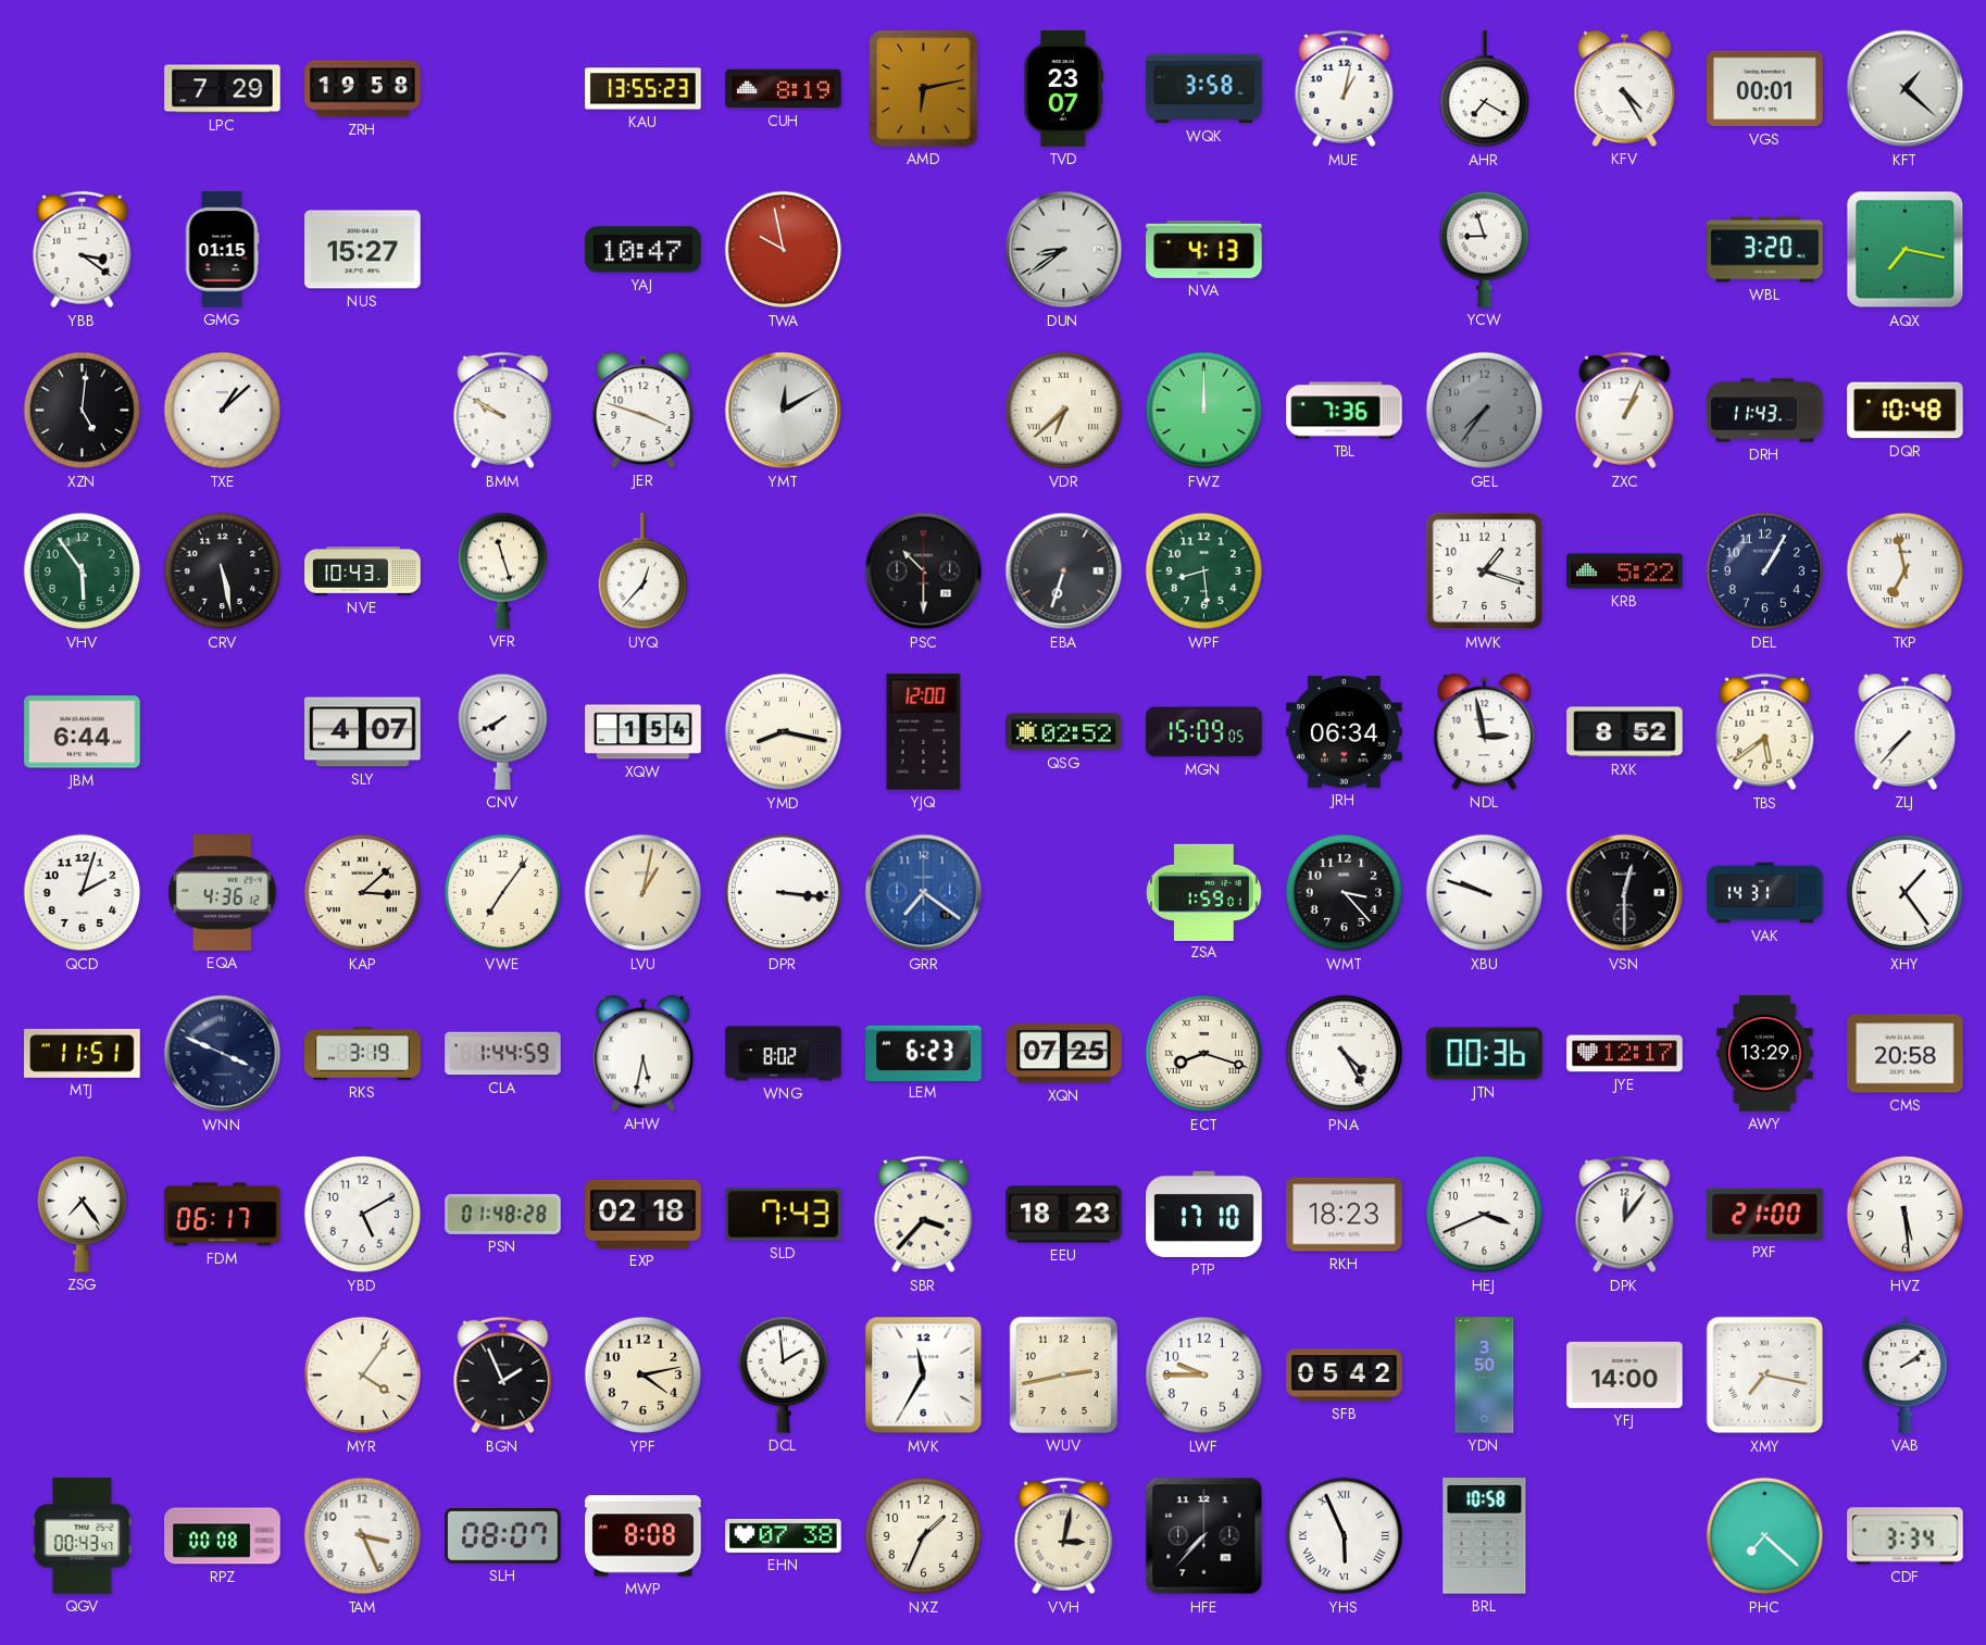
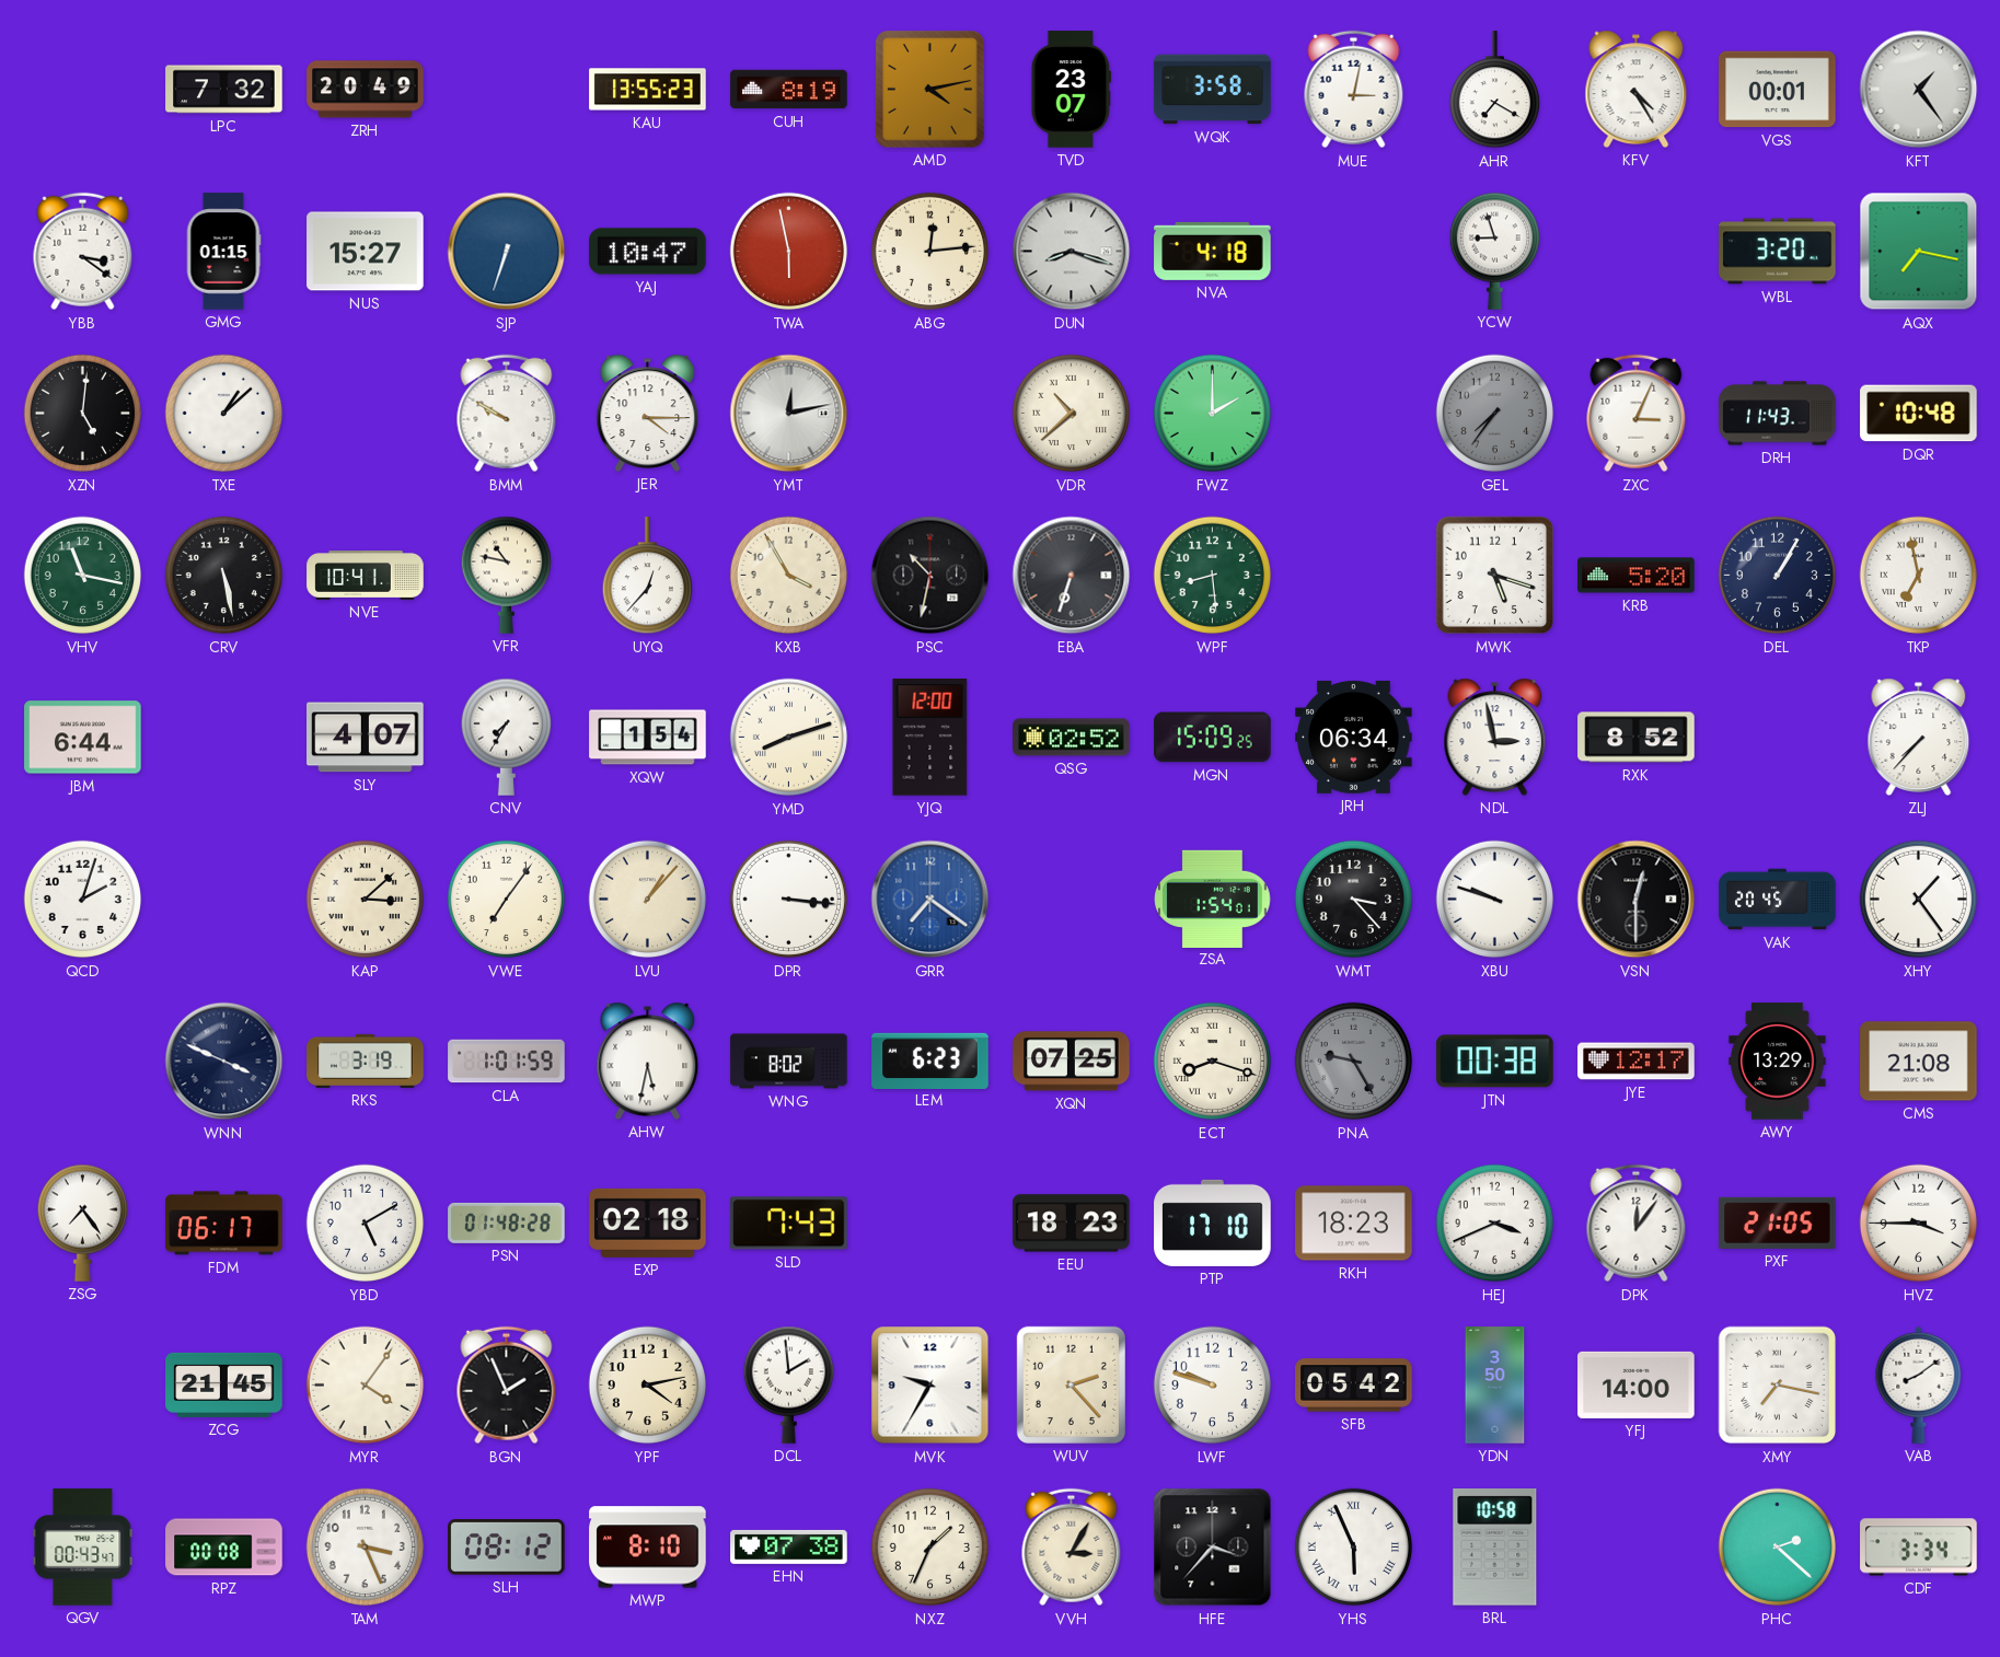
LPC: 7:29 -> 7:32 (224, 90)
ZRH: 19:58 -> 20:49 (366, 90)
AMD: 6:13 -> 4:13 (930, 90)
MUE: 1:02 -> 3:02 (1354, 90)
KFT: 1:22 -> 1:24 (1919, 90)
SJP: none -> 6:33 (507, 252)
TWA: 9:58 -> 5:58 (789, 252)
ABG: none -> 12:14 (930, 252)
DUN: 8:39 -> 8:18 (1072, 252)
NVA: 4:13 -> 4:18 (1213, 251)
JER: 3:48 -> 4:15 (648, 413)
YMT: 12:10 -> 12:13 (789, 414)
VDR: 6:38 -> 10:38 (1072, 414)
FWZ: 12:00 -> 2:00 (1213, 414)
TBL: 7:36 -> none (1345, 411)
ZXC: 1:04 -> 3:04 (1637, 414)
VHV: 5:54 -> 11:17 (83, 576)
NVE: 10:43 -> 10:41 (366, 576)
VFR: 11:27 -> 10:47 (506, 575)
KXB: none -> 3:55 (789, 576)
PSC: 10:30 -> 10:32 (930, 576)
MWK: 1:18 -> 5:18 (1495, 576)
KRB: 5:22 -> 5:20 (1637, 576)
CNV: 7:40 -> 7:35 (506, 737)
YMD: 8:17 -> 8:12 (789, 738)
MGN: 15:09:05 -> 15:09:25 (1213, 738)
TBS: 5:39 -> none (1765, 732)
EQA: 4:36 -> none (223, 893)
LVU: 1:02 -> 1:07 (648, 900)
ZSA: 1:59 -> 1:54 (1213, 899)
VAK: 14:31 -> 20:45 (1778, 900)
MTJ: 11:51 -> none (83, 1053)
CLA: 1:44 -> 1:01 (507, 1062)
PNA: 4:25 -> 9:25 (1354, 1062)
PNA dial: white -> grey (1354, 1062)
JTN: 00:36 -> 00:38 (1495, 1062)
CMS: 20:58 -> 21:08 (1919, 1062)
SBR: 3:37 -> none (924, 1215)
PXF: 21:00 -> 21:05 (1778, 1223)
HVZ: 5:29 -> 3:45 (1919, 1224)
ZCG: none -> 21:45 (224, 1384)
MVK: 11:35 -> 9:35 (930, 1386)
WUV: 2:43 -> 2:23 (1071, 1384)
LWF: 9:45 -> 9:48 (1213, 1386)
VAB: 2:09 -> 8:09 (1919, 1384)
SLH: 08:07 -> 08:12 (507, 1548)
MWP: 8:08 -> 8:10 (648, 1548)
VVH: 3:02 -> 3:05 (1072, 1548)
HFE: 7:37 -> 3:37 (1213, 1548)
PHC: 7:22 -> 2:22 (1778, 1548)
